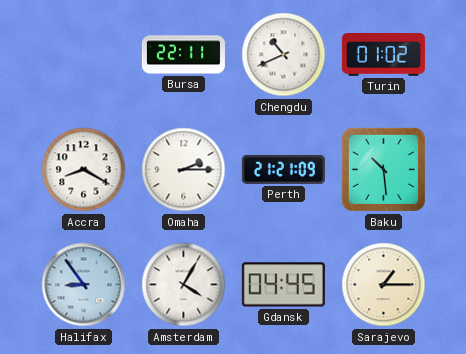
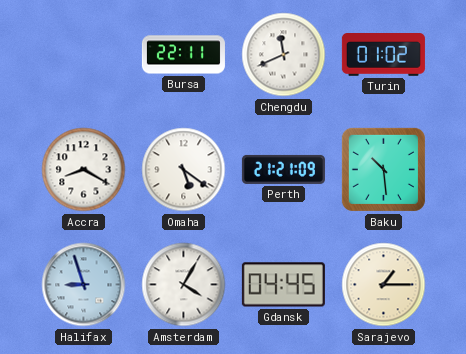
Chengdu: 10:41 -> 11:41 (284, 55)
Omaha: 2:15 -> 5:21 (184, 170)
Halifax: 8:54 -> 8:57 (84, 285)
